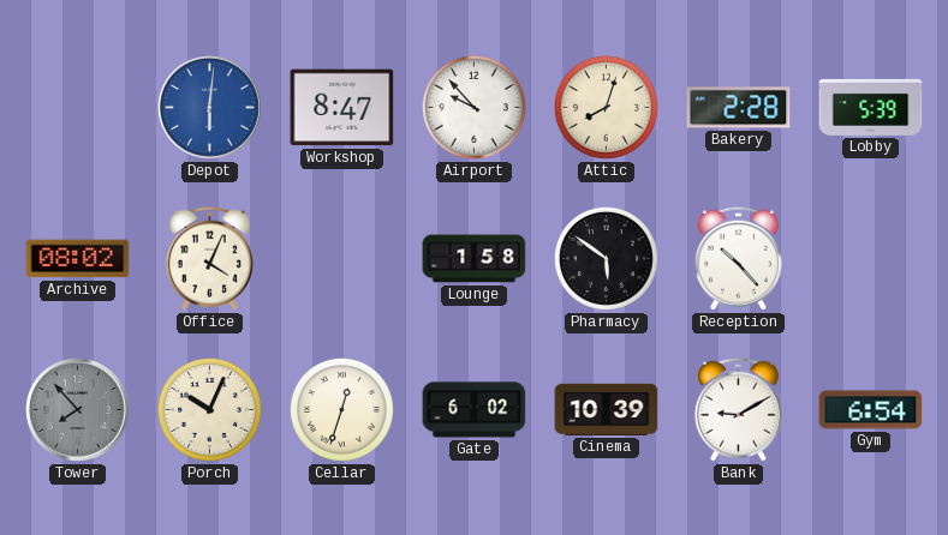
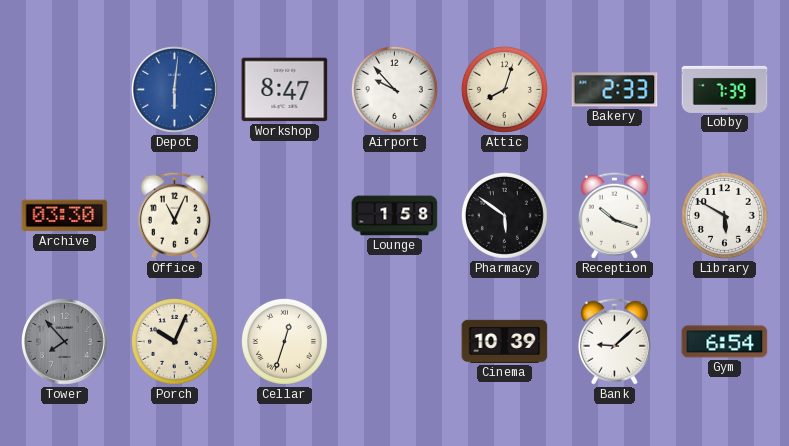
Bakery: 2:28 -> 2:33 (615, 90)
Lobby: 5:39 -> 7:39 (725, 89)
Archive: 08:02 -> 03:30 (65, 216)
Office: 4:04 -> 11:04 (174, 215)
Reception: 10:23 -> 10:18 (614, 215)
Library: none -> 5:50 (724, 215)
Gate: 6:02 -> none (475, 410)
Bank: 9:10 -> 9:08 (614, 341)
